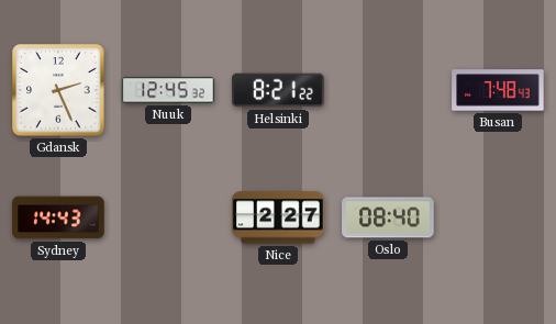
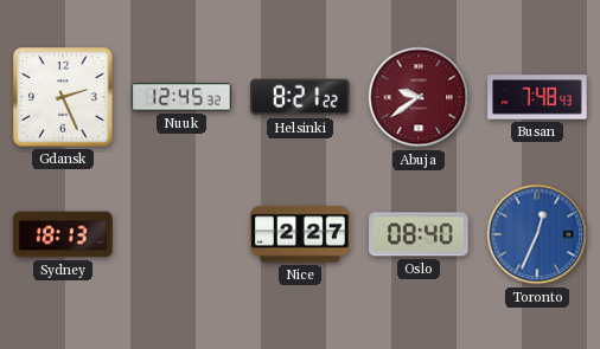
Abuja: none -> 9:39 (419, 97)
Sydney: 14:43 -> 18:13 (63, 234)
Toronto: none -> 12:34 (537, 234)
